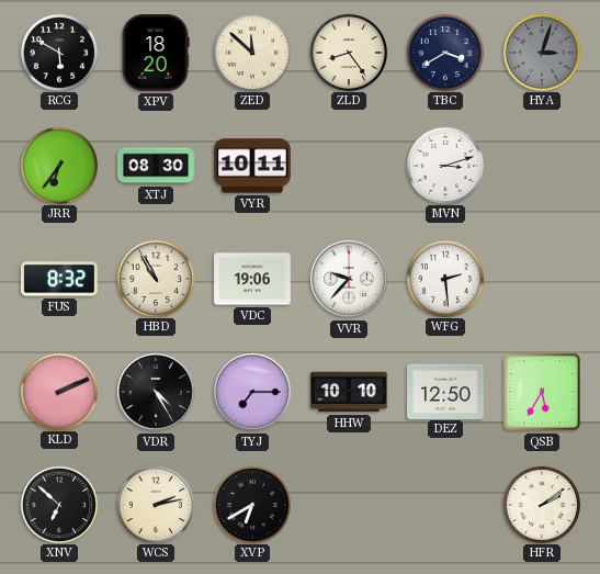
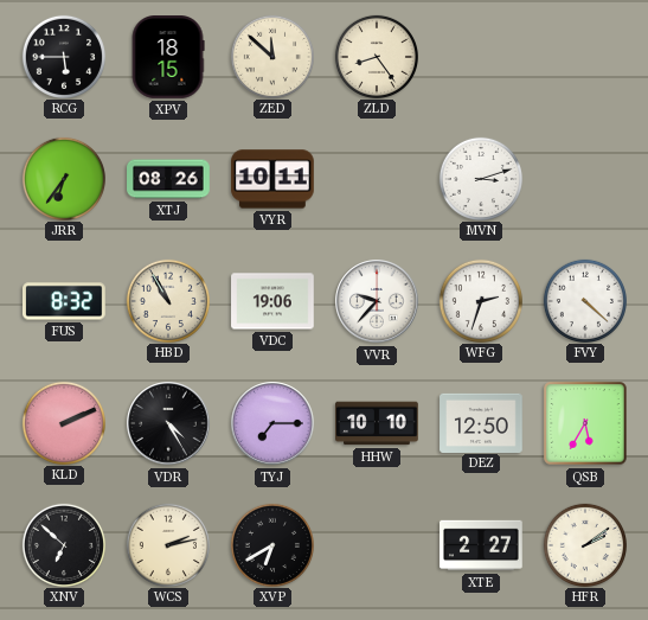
RCG: 5:50 -> 5:45 (63, 56)
XPV: 18:20 -> 18:15 (168, 57)
TBC: 3:40 -> none (444, 52)
HYA: 3:03 -> none (541, 52)
XTJ: 08:30 -> 08:26 (168, 179)
WFG: 2:29 -> 2:33 (480, 300)
FVY: none -> 4:22 (584, 300)
XTE: none -> 2:27 (481, 545)
